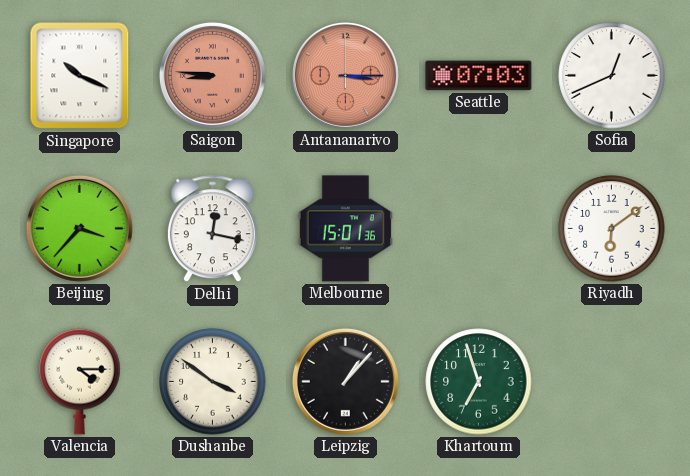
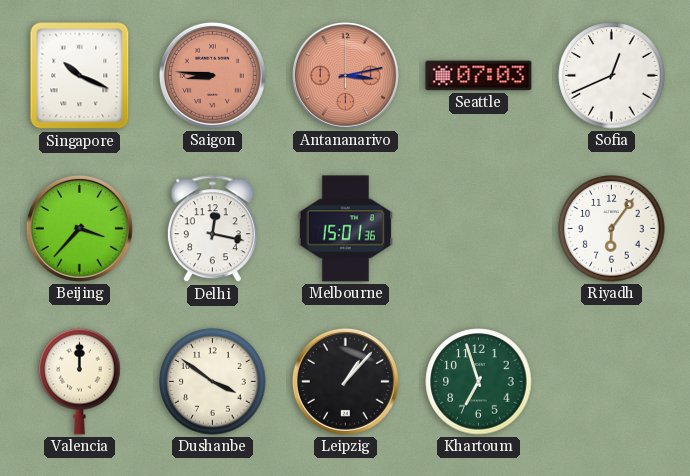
Antananarivo: 3:15 -> 3:13 (345, 75)
Riyadh: 6:09 -> 6:06 (612, 229)
Valencia: 4:15 -> 12:00 (80, 381)
